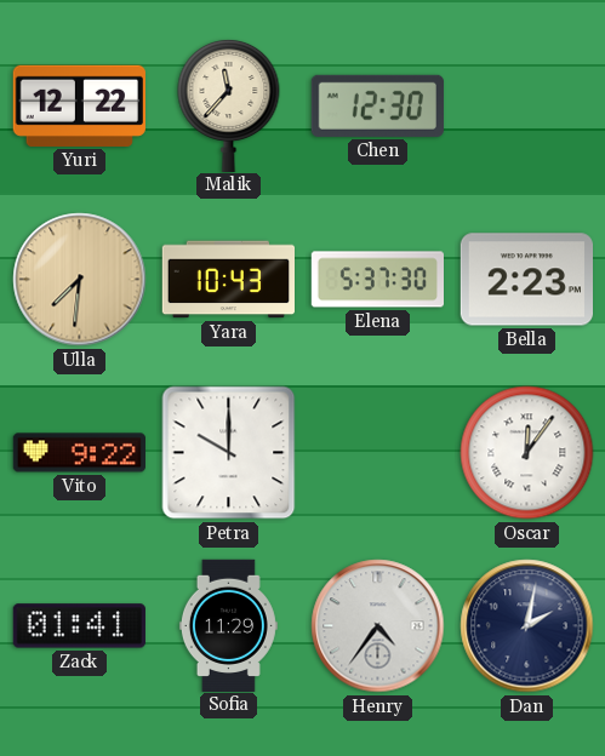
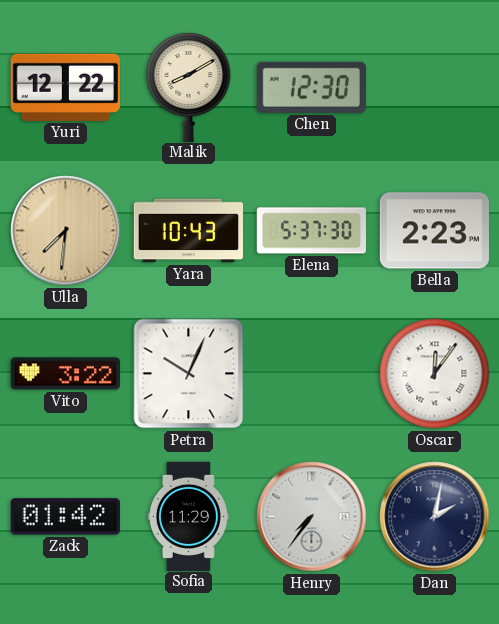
Malik: 11:37 -> 8:10 (189, 86)
Vito: 9:22 -> 3:22 (65, 374)
Petra: 10:00 -> 10:04 (189, 374)
Zack: 01:41 -> 01:42 (65, 517)
Henry: 4:36 -> 7:36 (312, 517)
